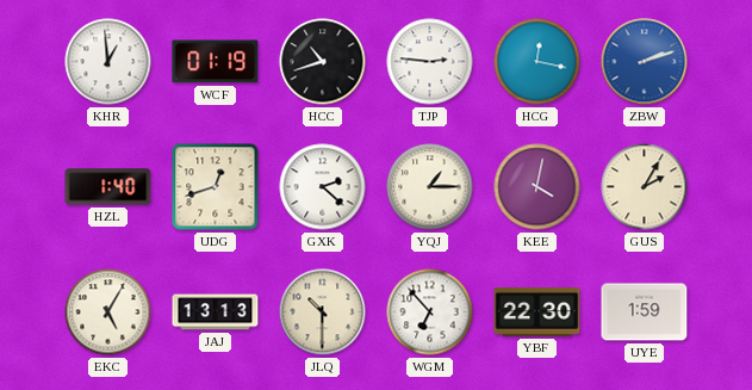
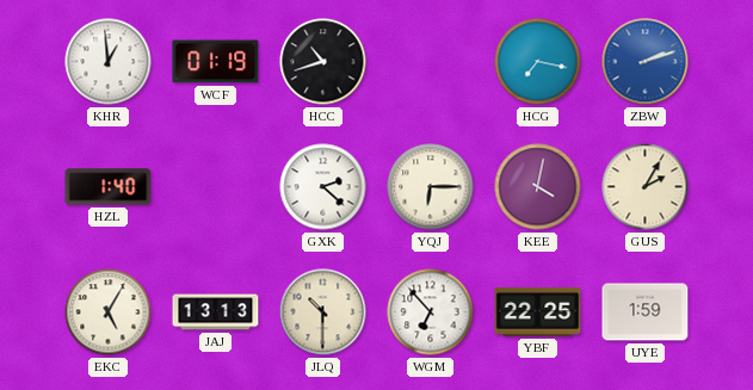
TJP: 2:46 -> none (430, 62)
HCG: 12:17 -> 7:17 (538, 62)
UDG: 12:42 -> none (216, 187)
YQJ: 1:15 -> 6:15 (431, 187)
YBF: 22:30 -> 22:25 (538, 312)
